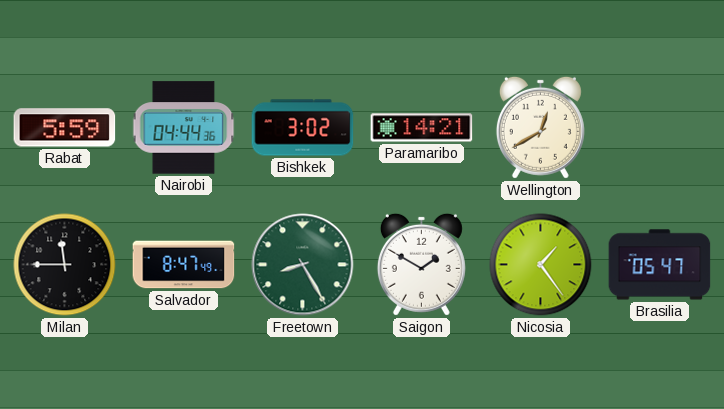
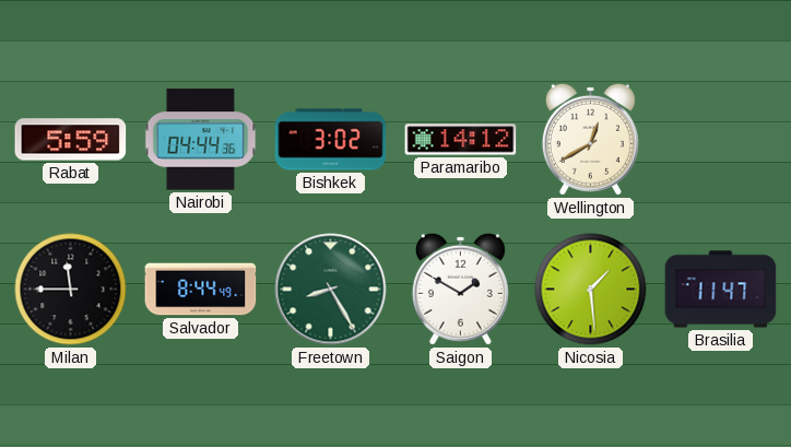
Paramaribo: 14:21 -> 14:12 (461, 140)
Salvador: 8:47 -> 8:44 (201, 290)
Nicosia: 1:24 -> 1:29 (591, 290)
Brasilia: 05:47 -> 11:47 (721, 290)
